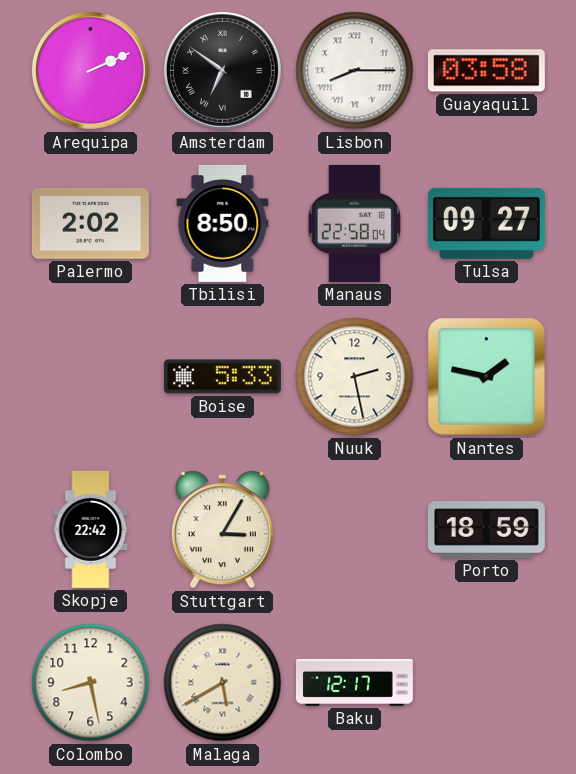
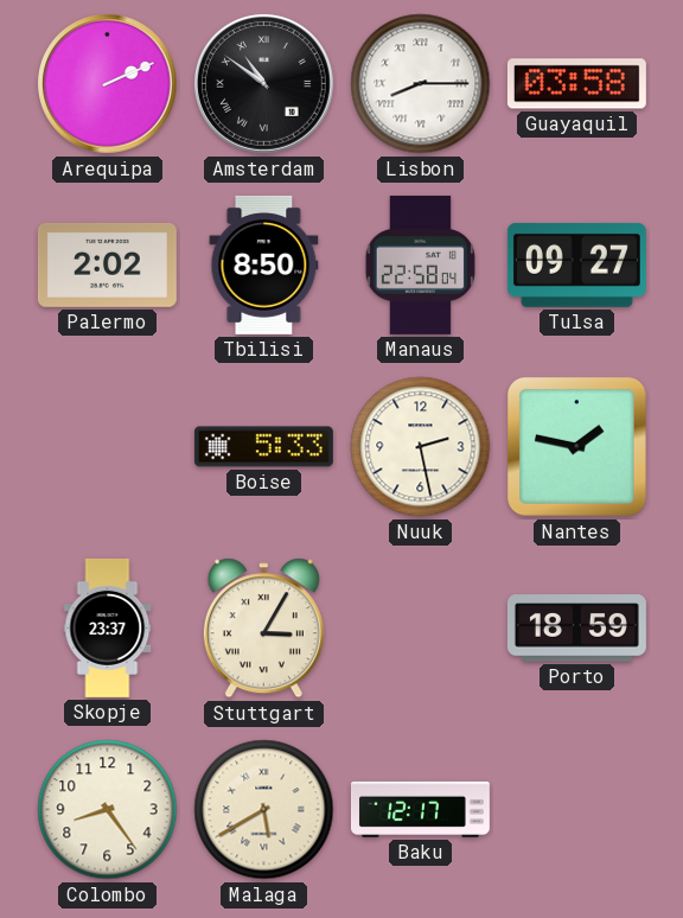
Amsterdam: 6:51 -> 10:51 (263, 83)
Skopje: 22:42 -> 23:37 (108, 627)
Colombo: 8:28 -> 8:24 (108, 810)
